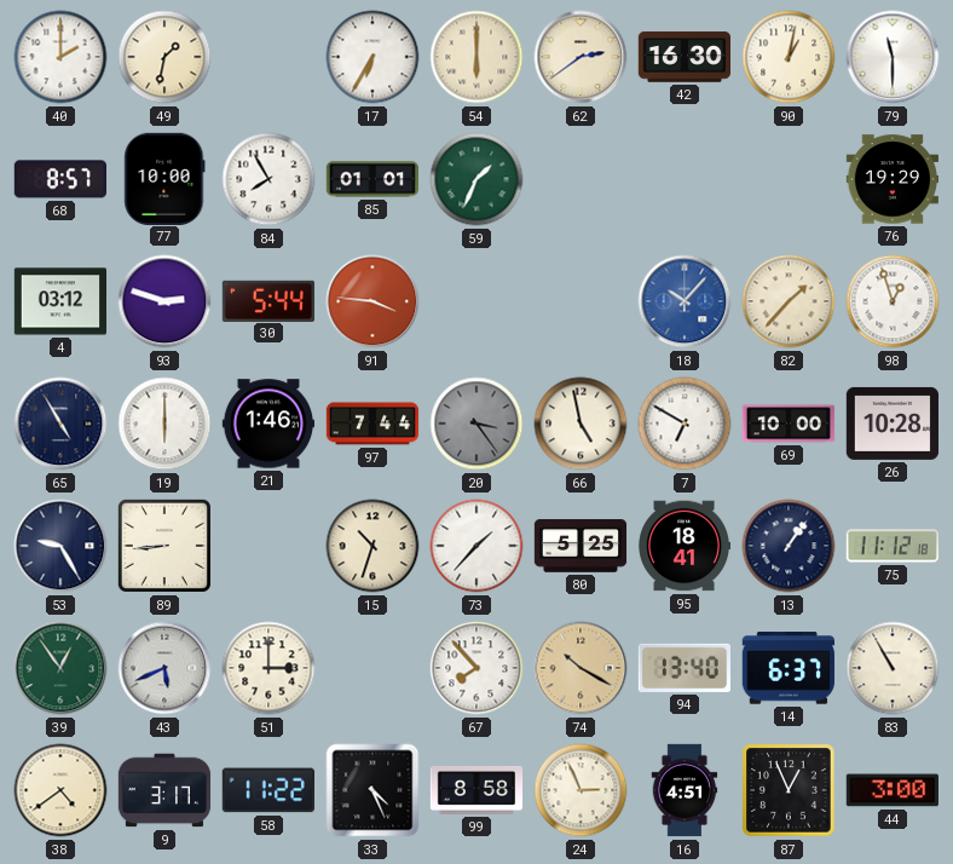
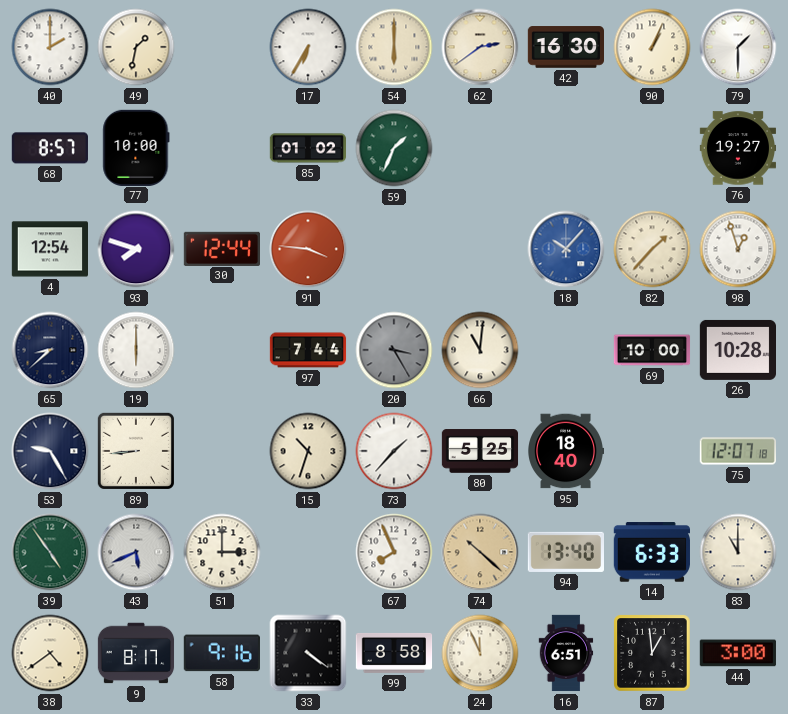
90: 1:02 -> 1:04 (652, 47)
79: 11:30 -> 1:30 (738, 47)
84: 7:55 -> none (268, 179)
85: 01:01 -> 01:02 (307, 148)
76: 19:29 -> 19:27 (737, 148)
4: 03:12 -> 12:54 (49, 249)
93: 2:48 -> 7:48 (136, 249)
30: 5:44 -> 12:44 (221, 248)
65: 4:55 -> 8:38 (50, 350)
21: 1:46 -> none (267, 424)
20: 3:24 -> 3:25 (394, 350)
66: 4:58 -> 11:01 (480, 350)
7: 6:50 -> none (685, 424)
95: 18:41 -> 18:40 (565, 451)
13: 1:06 -> none (789, 546)
75: 11:12 -> 12:07 (738, 451)
39: 12:54 -> 4:54 (50, 552)
67: 7:53 -> 7:56 (394, 552)
74: 10:20 -> 10:22 (480, 552)
14: 6:37 -> 6:33 (652, 552)
83: 10:55 -> 11:00 (738, 552)
9: 3:17 -> 8:17 (136, 653)
58: 11:22 -> 9:16 (222, 653)
33: 4:26 -> 4:21 (308, 653)
24: 2:56 -> 11:56 (480, 653)
16: 4:51 -> 6:51 (566, 653)
87: 12:56 -> 12:59 (652, 653)
